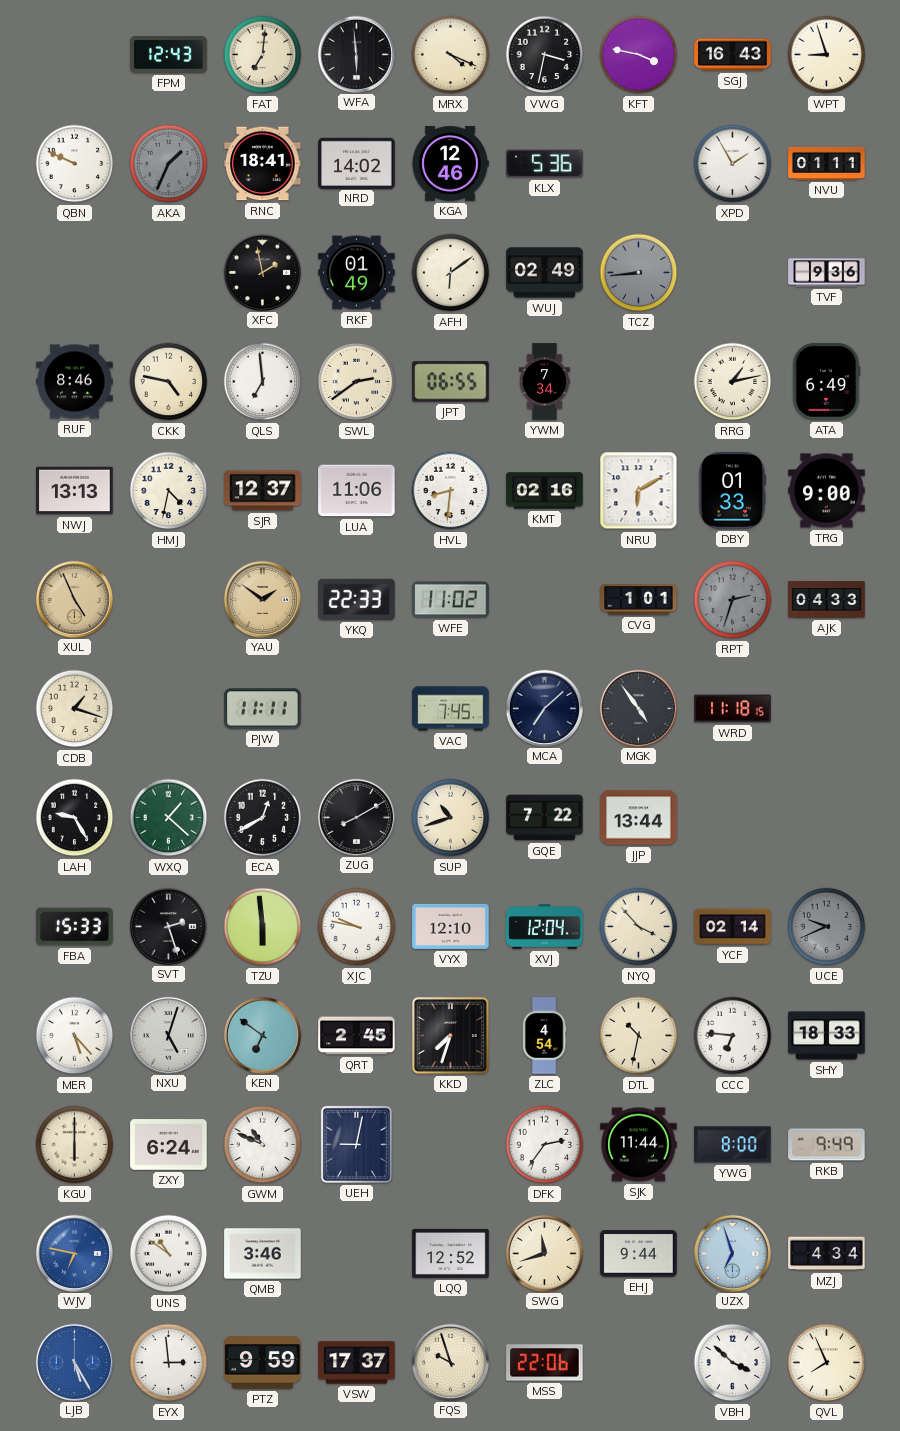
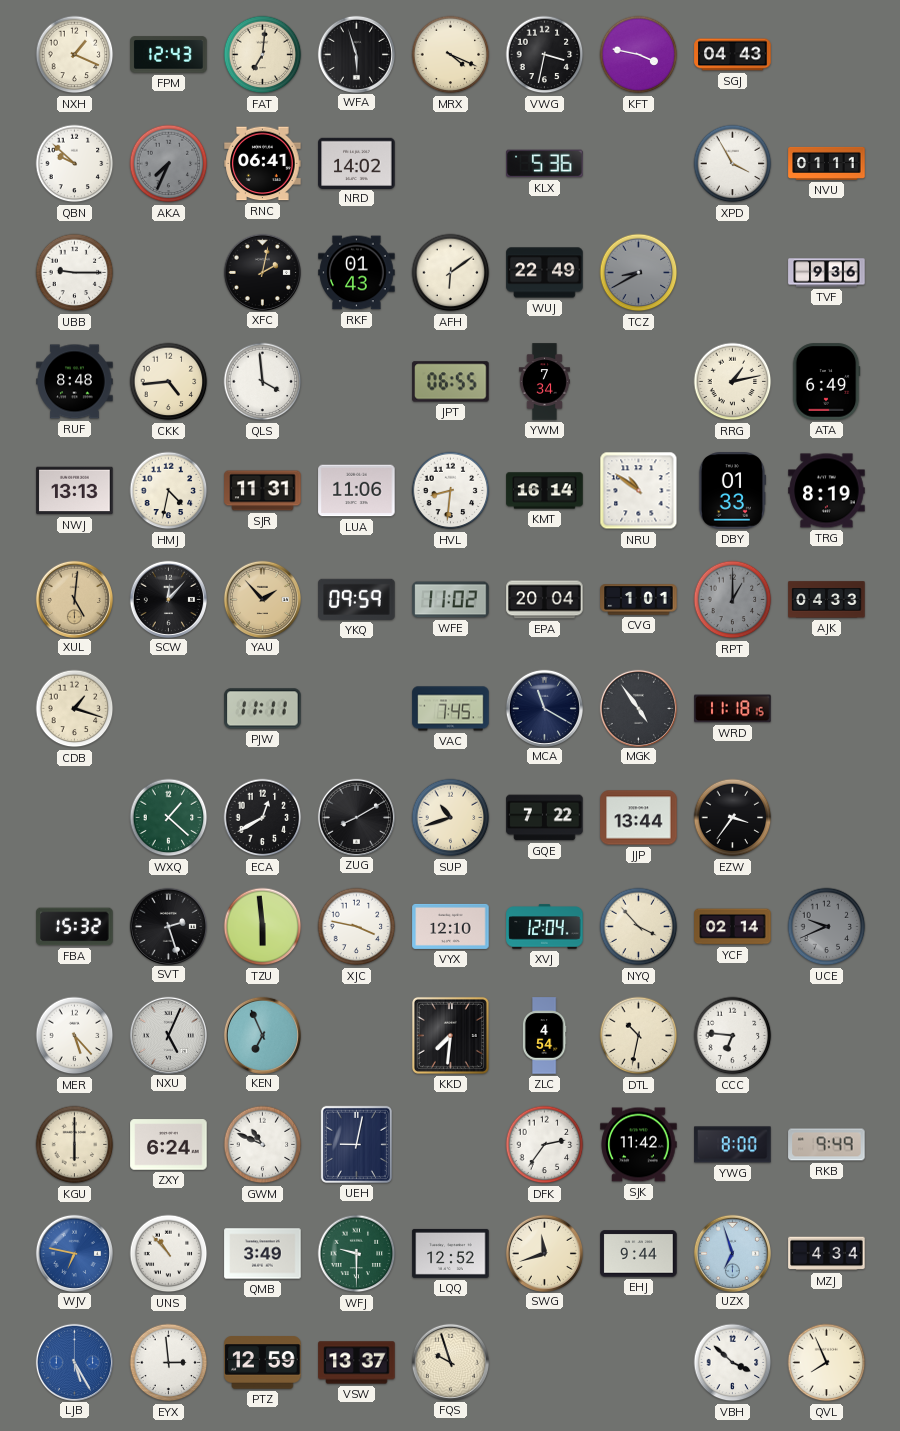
NXH: none -> 1:19 (75, 55)
WFA: 5:59 -> 5:57 (356, 54)
SGJ: 16:43 -> 04:43 (733, 55)
WPT: 8:57 -> none (827, 55)
QBN: 9:49 -> 9:52 (75, 164)
AKA: 1:34 -> 7:34 (169, 164)
RNC: 18:41 -> 06:41 (263, 164)
KGA: 12:46 -> none (450, 164)
XPD: 1:55 -> 3:55 (733, 164)
UBB: none -> 9:15 (75, 273)
XFC: 1:58 -> 2:02 (262, 272)
RKF: 01:49 -> 01:43 (357, 273)
WUJ: 02:49 -> 22:49 (545, 273)
TCZ: 8:44 -> 8:40 (639, 273)
RUF: 8:46 -> 8:48 (75, 382)
CKK: 4:47 -> 4:44 (169, 382)
QLS: 6:59 -> 3:59 (263, 382)
SWL: 2:39 -> none (357, 382)
SJR: 12:37 -> 11:31 (263, 491)
KMT: 02:16 -> 16:14 (545, 491)
NRU: 6:10 -> 10:51 (639, 491)
TRG: 9:00 -> 8:19 (827, 491)
XUL: 4:56 -> 5:01 (74, 599)
SCW: none -> 12:07 (168, 599)
YAU: 1:51 -> 1:53 (262, 599)
YKQ: 22:33 -> 09:59 (357, 599)
EPA: none -> 20:04 (545, 600)
RPT: 2:33 -> 1:00 (733, 600)
MCA: 7:08 -> 11:20 (544, 708)
LAH: 9:25 -> none (75, 818)
EZW: none -> 3:36 (733, 818)
FBA: 15:33 -> 15:32 (75, 927)
XJC: 9:47 -> 3:47 (357, 927)
NXU: 5:03 -> 5:04 (168, 1035)
KEN: 6:51 -> 6:56 (262, 1035)
QRT: 2:45 -> none (357, 1036)
KKD: 7:33 -> 7:31 (450, 1035)
SHY: 18:33 -> none (827, 1036)
SJK: 11:44 -> 11:42 (639, 1145)
UNS: 10:51 -> 10:53 (169, 1254)
QMB: 3:46 -> 3:49 (263, 1254)
WFJ: none -> 9:30 (357, 1254)
PTZ: 9:59 -> 12:59 (263, 1363)
VSW: 17:37 -> 13:37 (357, 1363)
MSS: 22:06 -> none (545, 1363)
